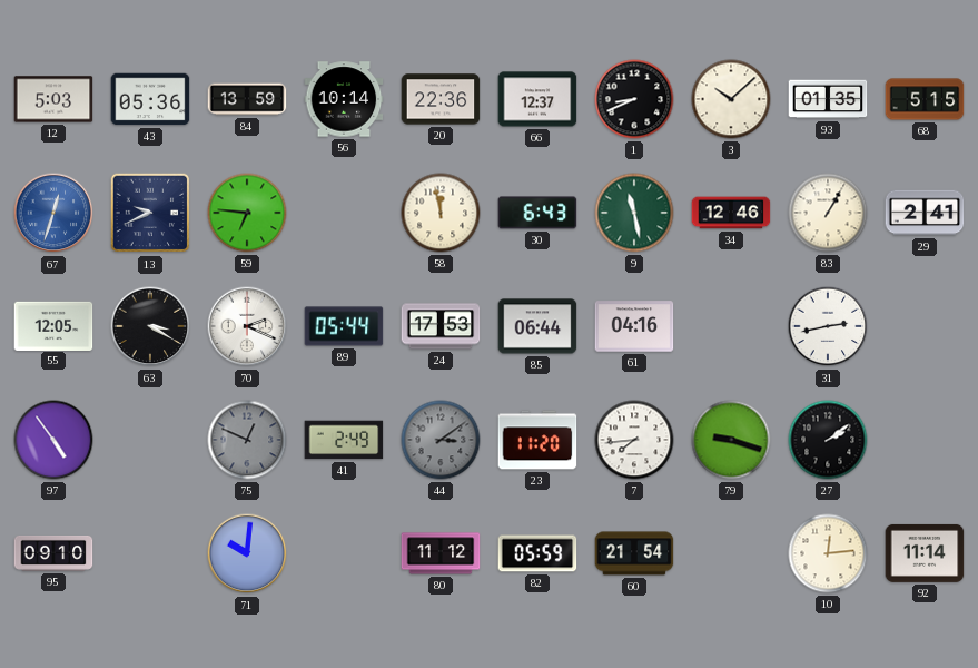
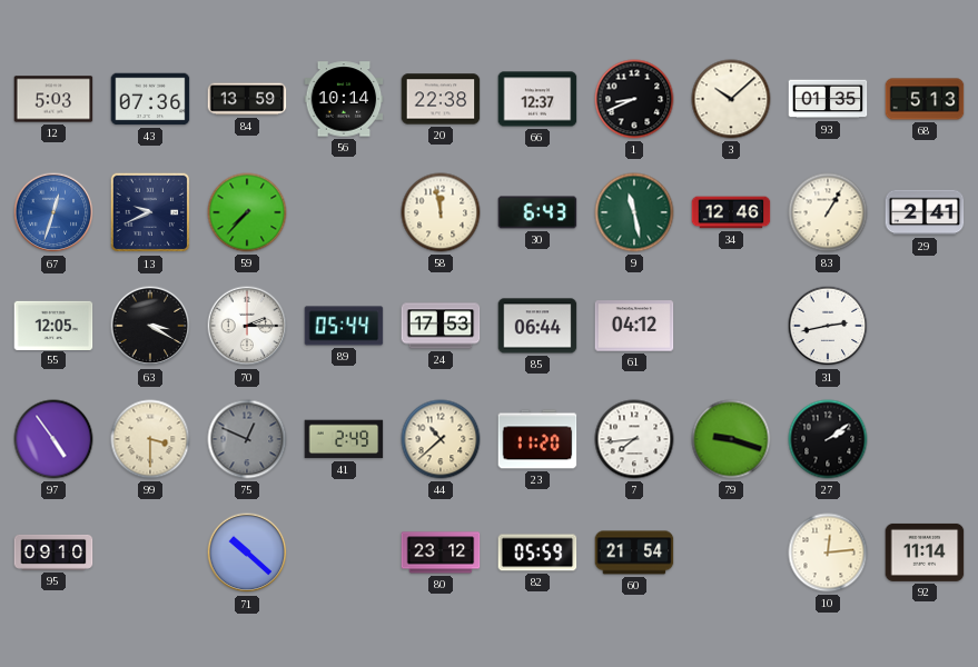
43: 05:36 -> 07:36 (150, 99)
20: 22:36 -> 22:38 (441, 99)
68: 5:15 -> 5:13 (925, 99)
59: 6:46 -> 7:37 (247, 212)
70: 2:19 -> 2:15 (247, 326)
61: 04:16 -> 04:12 (634, 326)
99: none -> 3:30 (150, 439)
44: 3:09 -> 10:38 (441, 439)
44 dial: grey -> cream (441, 439)
71: 10:01 -> 10:22 (247, 552)
80: 11:12 -> 23:12 (441, 552)
